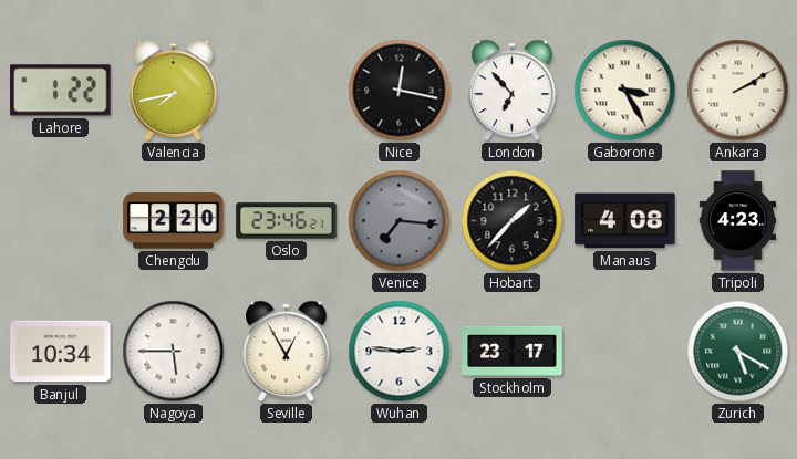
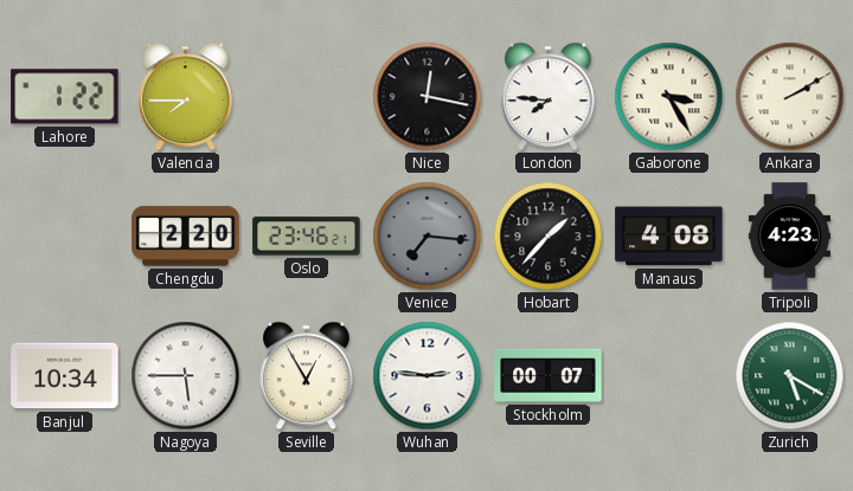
Valencia: 7:43 -> 7:45 (186, 97)
London: 6:53 -> 7:46 (549, 97)
Stockholm: 23:17 -> 00:07 (549, 375)
